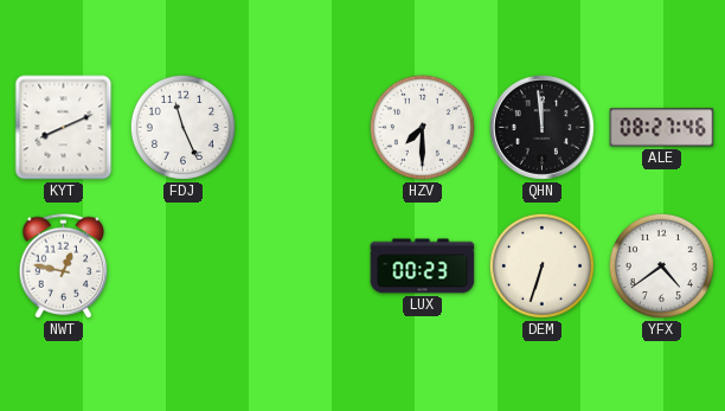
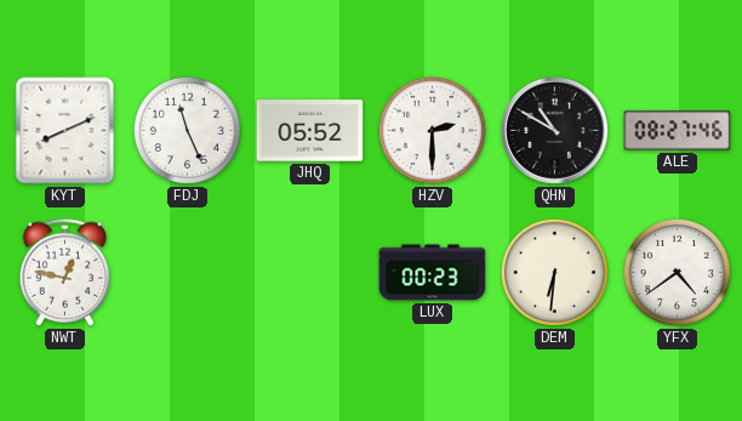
JHQ: none -> 05:52 (310, 131)
HZV: 7:30 -> 2:30 (432, 130)
QHN: 11:59 -> 10:50 (554, 130)
DEM: 6:33 -> 6:31 (554, 272)
